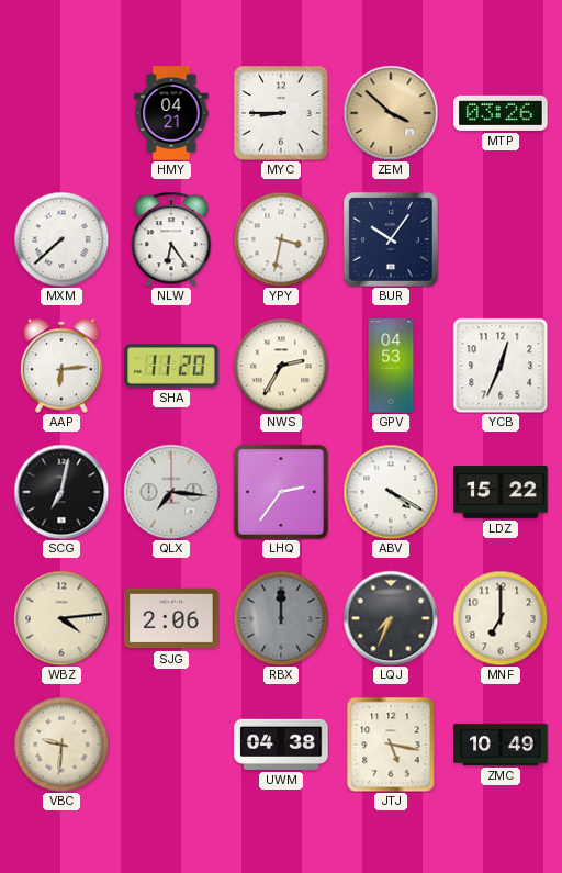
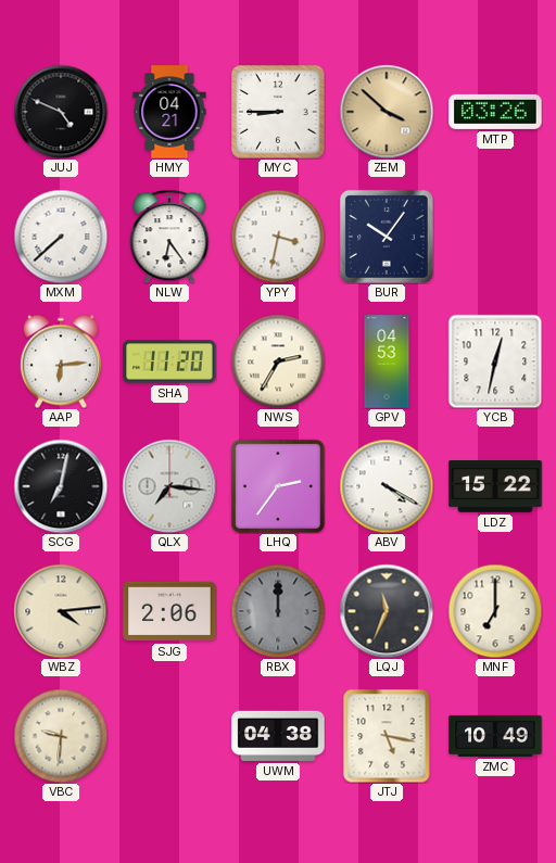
JUJ: none -> 4:49 (61, 112)
YCB: 12:34 -> 12:32 (495, 361)
LQJ: 7:34 -> 11:34 (387, 611)
